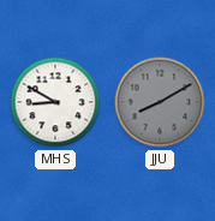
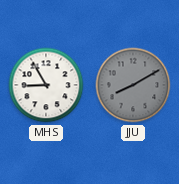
MHS: 8:50 -> 8:55 (46, 85)
